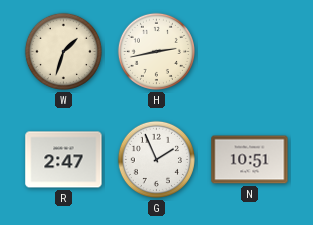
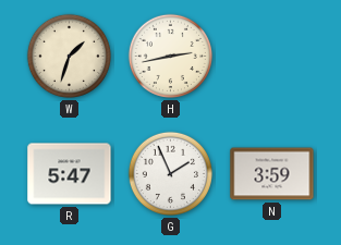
R: 2:47 -> 5:47 (70, 174)
N: 10:51 -> 3:59 (272, 174)
